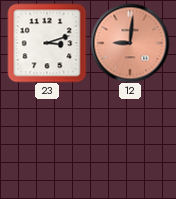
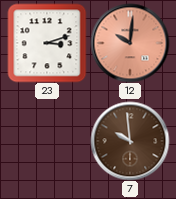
12: 9:01 -> 10:01 (130, 43)
7: none -> 9:59 (130, 141)
